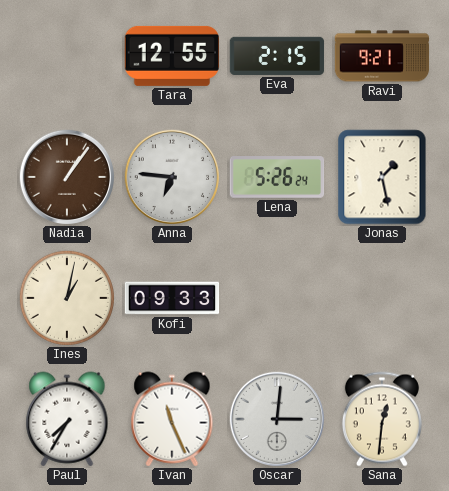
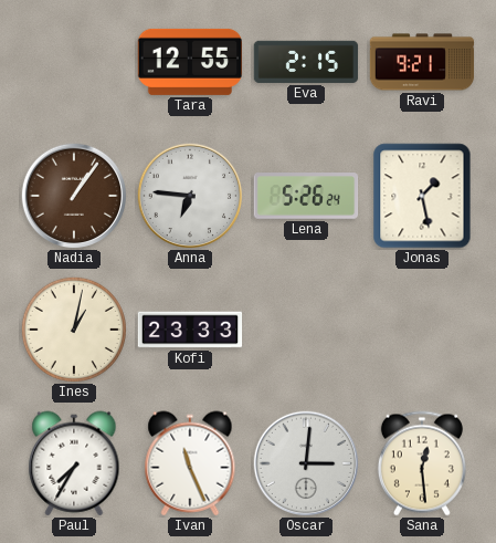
Kofi: 09:33 -> 23:33 (190, 330)
Sana: 12:31 -> 12:29 (422, 463)
